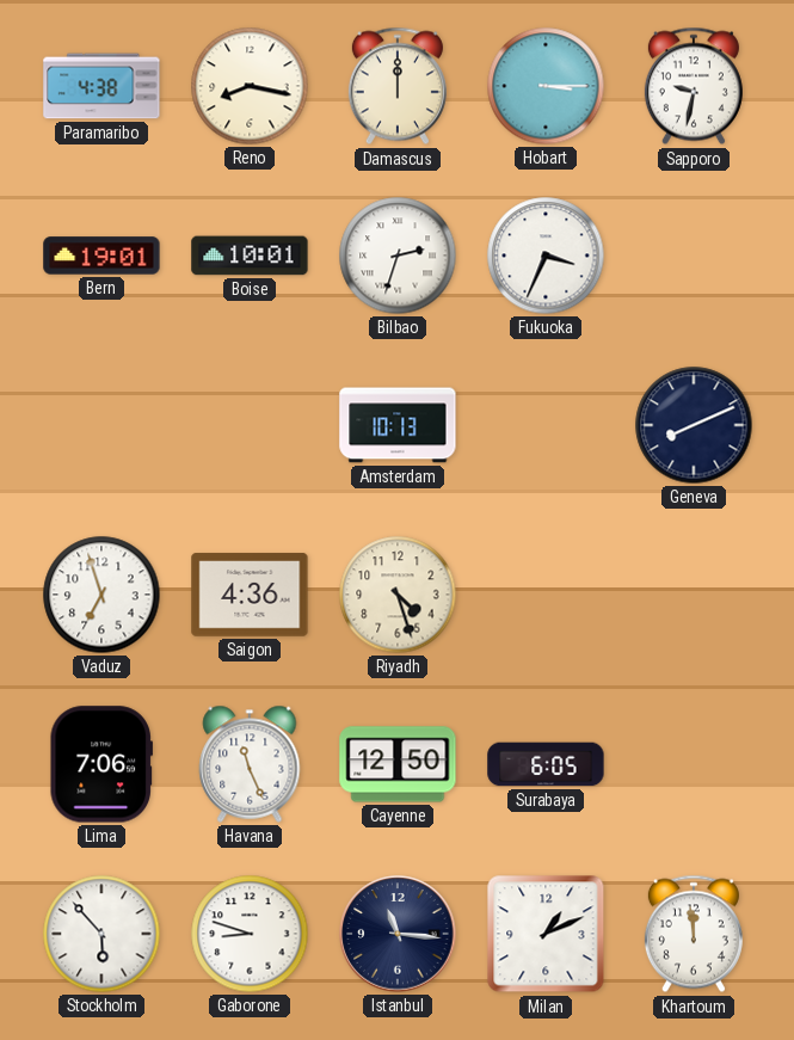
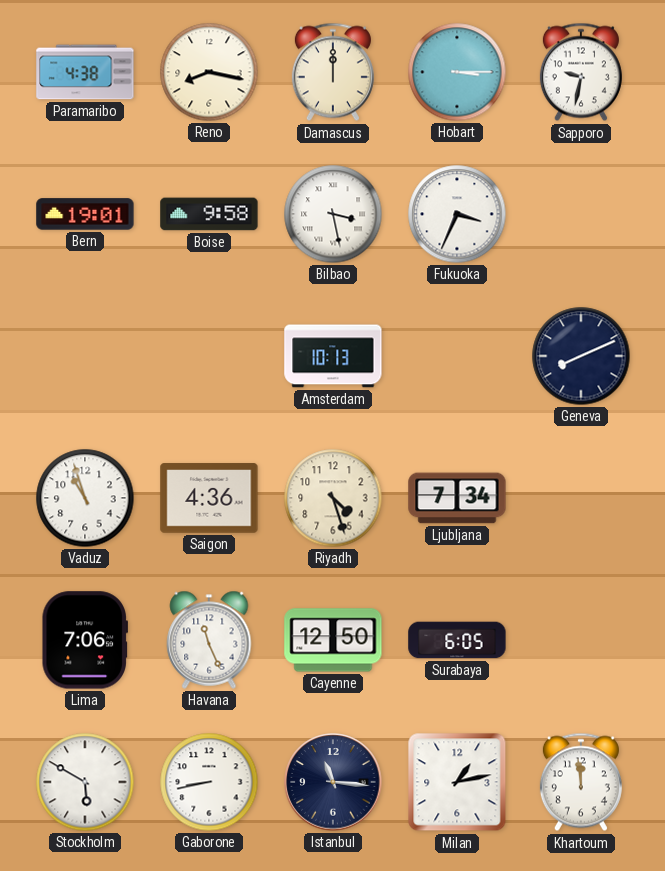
Boise: 10:01 -> 9:58 (209, 214)
Bilbao: 2:33 -> 3:28 (333, 214)
Vaduz: 6:57 -> 10:57 (85, 498)
Ljubljana: none -> 7:34 (457, 498)
Stockholm: 5:53 -> 5:50 (85, 782)
Gaborone: 8:48 -> 8:43 (209, 782)
Milan: 1:11 -> 1:13 (457, 782)
